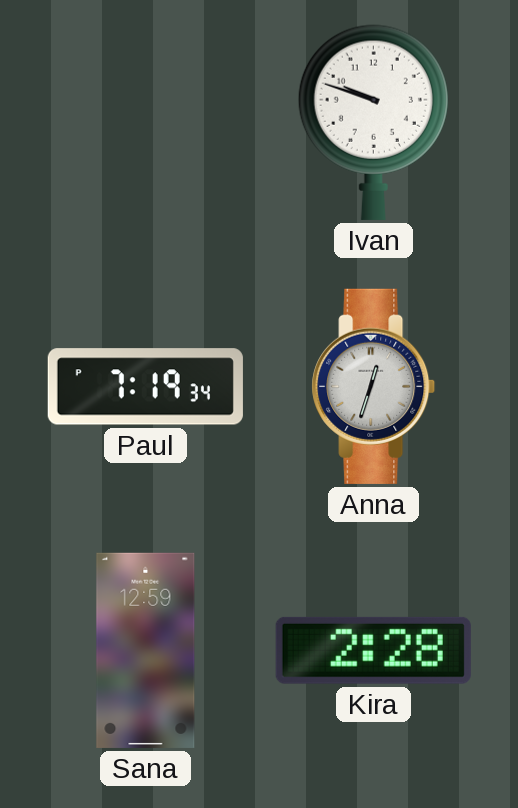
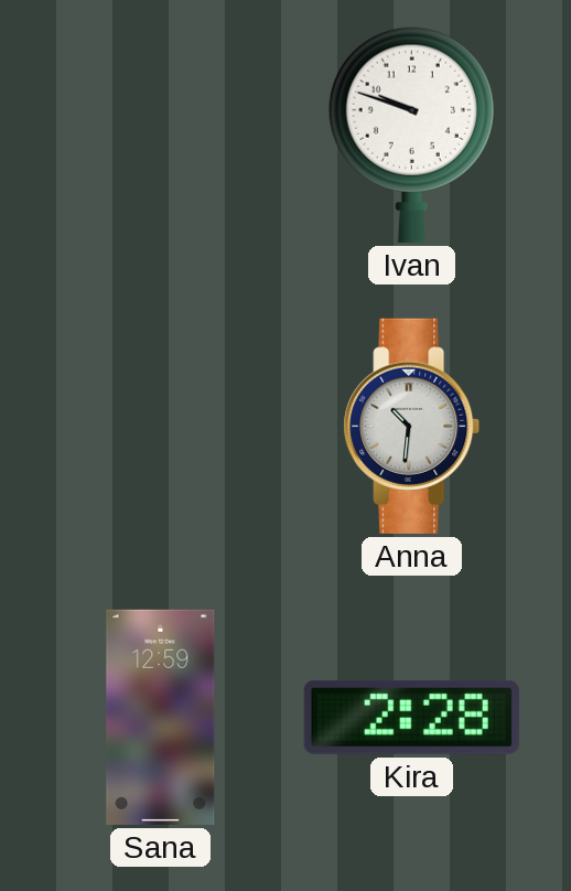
Paul: 7:19 -> none (145, 387)
Anna: 12:33 -> 10:31 (412, 426)
